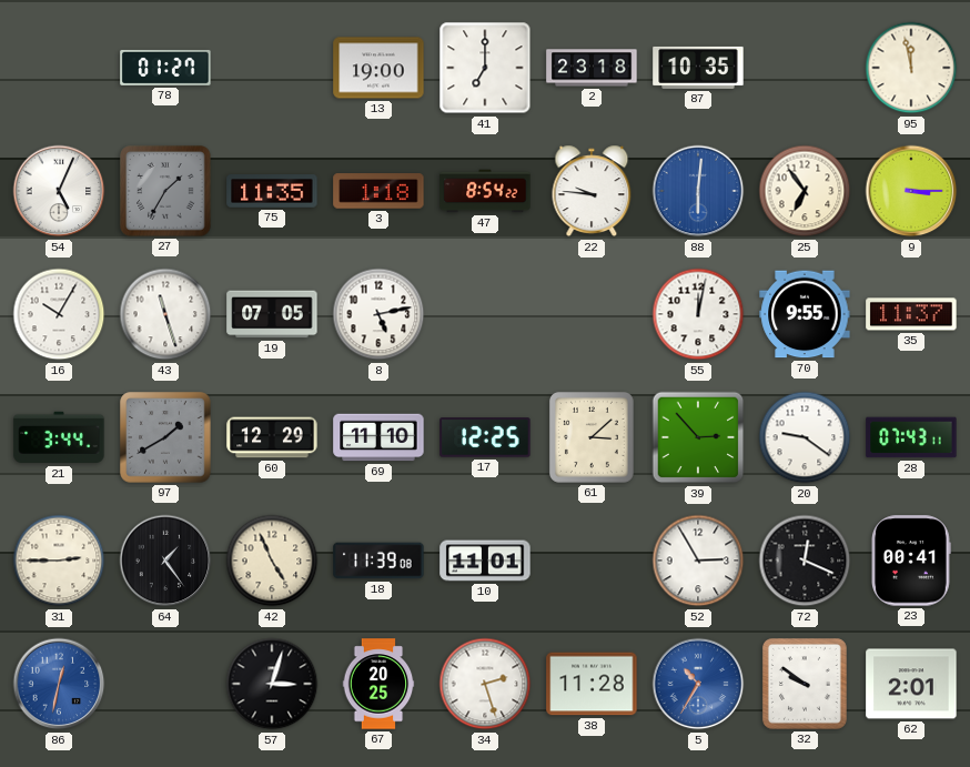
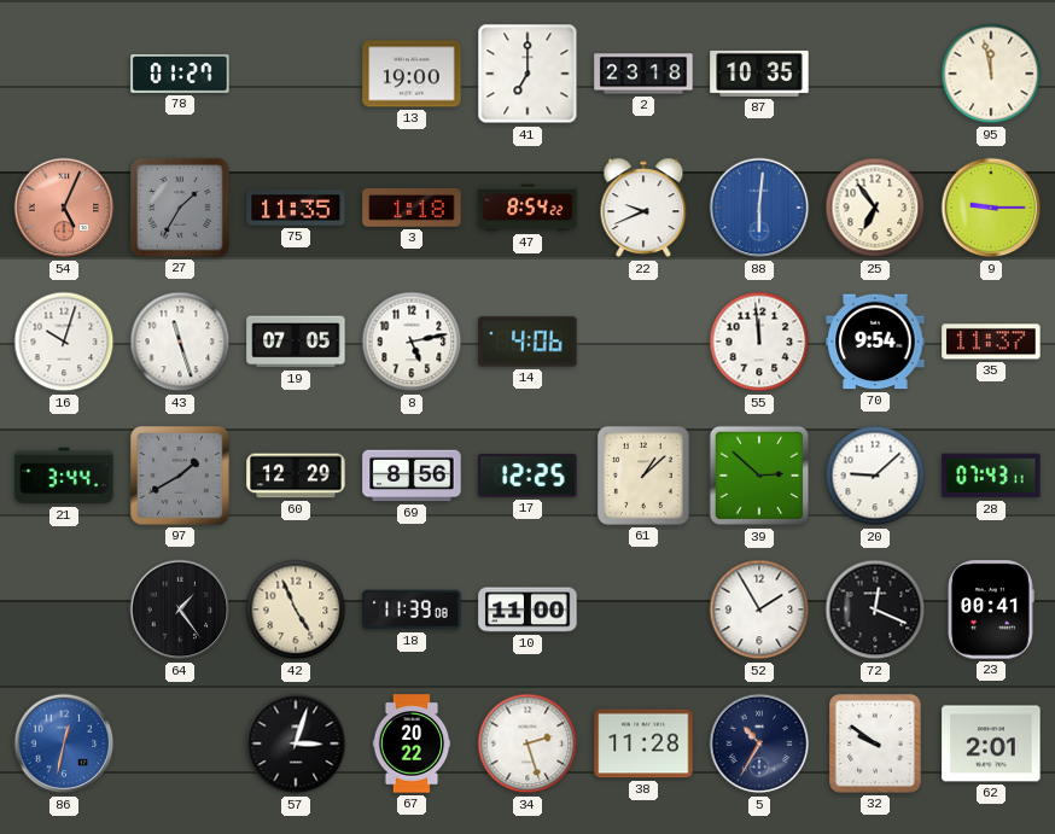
54 dial: white -> salmon (64, 208)
22: 9:46 -> 9:41 (643, 208)
9: 3:15 -> 9:15 (991, 208)
16: 10:05 -> 10:03 (64, 342)
14: none -> 4:06 (527, 342)
55: 12:02 -> 11:59 (759, 342)
70: 9:55 -> 9:54 (875, 342)
69: 11:10 -> 8:56 (412, 476)
61: 3:08 -> 1:08 (643, 476)
39: 2:53 -> 2:52 (759, 476)
20: 9:21 -> 9:08 (875, 476)
31: 2:45 -> none (59, 561)
10: 11:01 -> 11:00 (527, 610)
52: 2:55 -> 1:55 (759, 610)
67: 20:25 -> 20:22 (412, 743)
5 dial: blue -> navy (759, 743)
